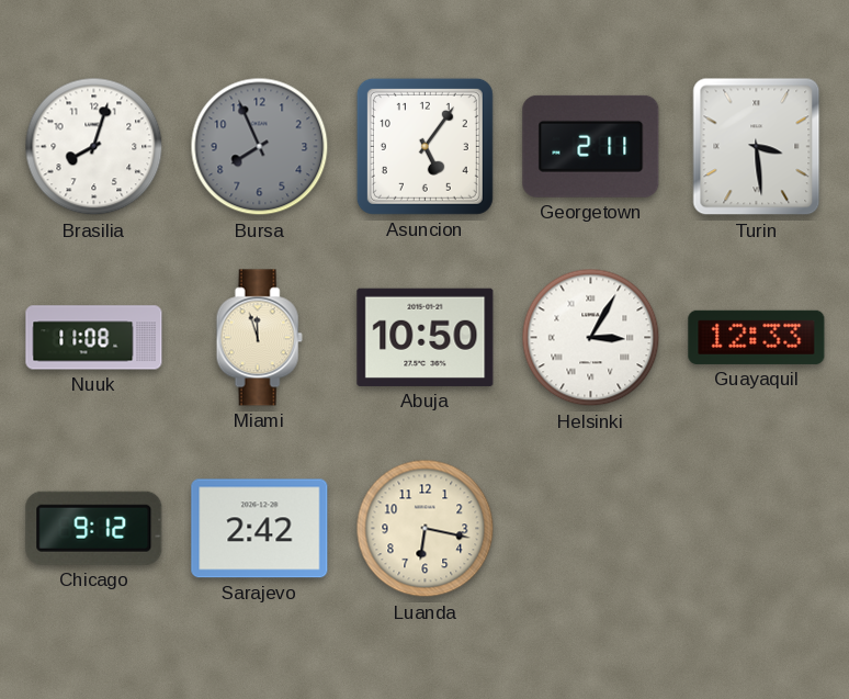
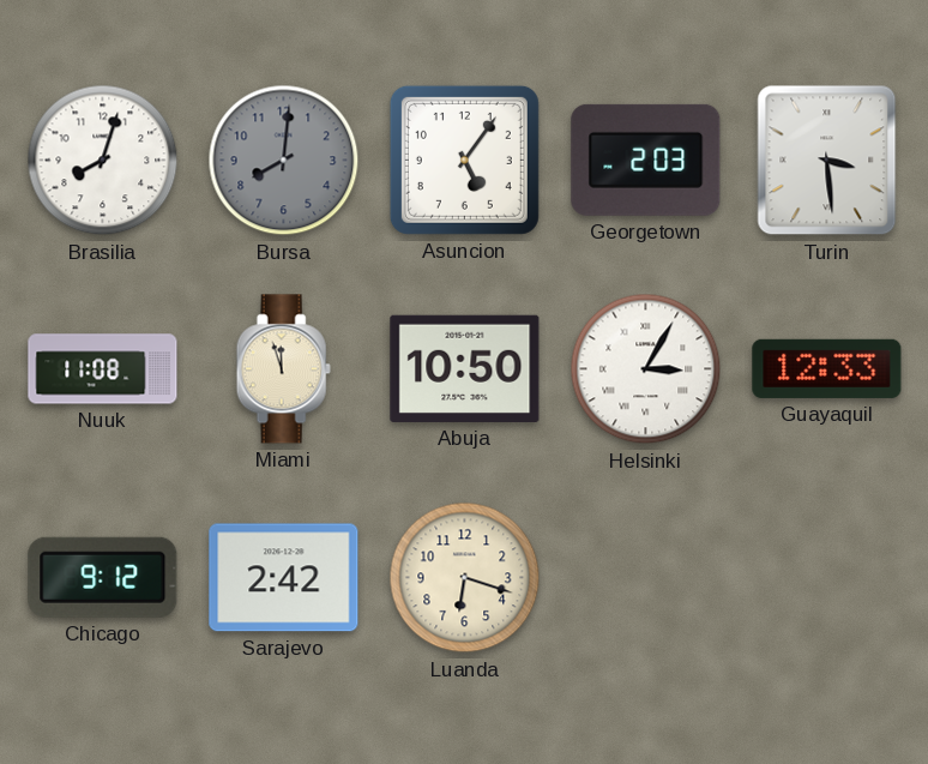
Bursa: 7:56 -> 8:01 (284, 161)
Georgetown: 2:11 -> 2:03 (646, 160)
Luanda: 6:17 -> 6:18 (465, 578)
